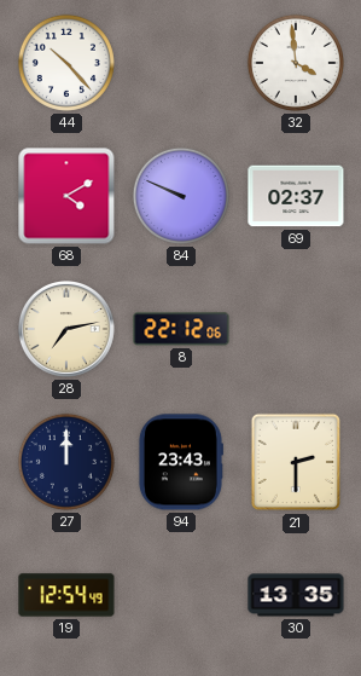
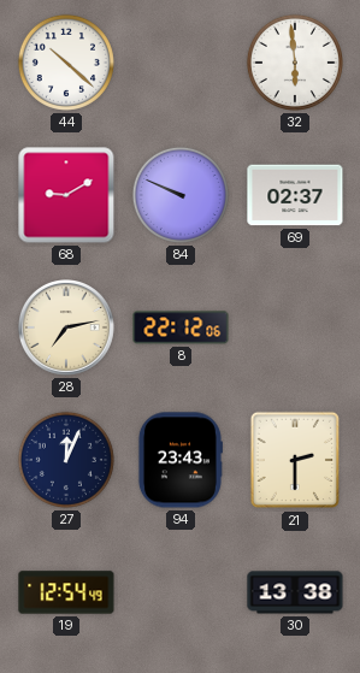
44: 10:23 -> 10:22 (66, 63)
32: 3:59 -> 5:59 (295, 63)
68: 4:10 -> 9:10 (66, 195)
27: 12:00 -> 12:04 (66, 460)
30: 13:35 -> 13:38 (295, 592)
